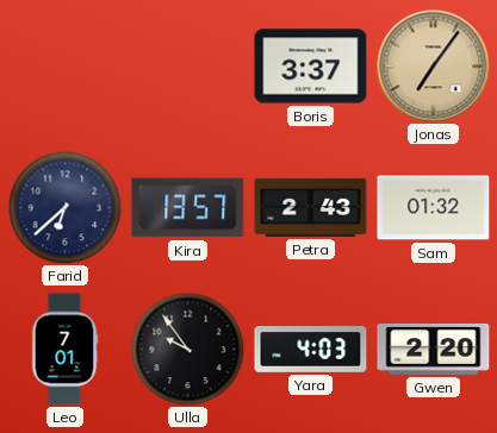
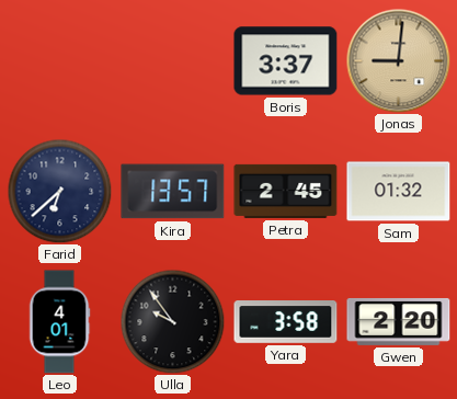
Jonas: 7:06 -> 9:01 (398, 60)
Petra: 2:43 -> 2:45 (286, 191)
Leo: 7:01 -> 4:01 (59, 322)
Yara: 4:03 -> 3:58 (286, 322)
